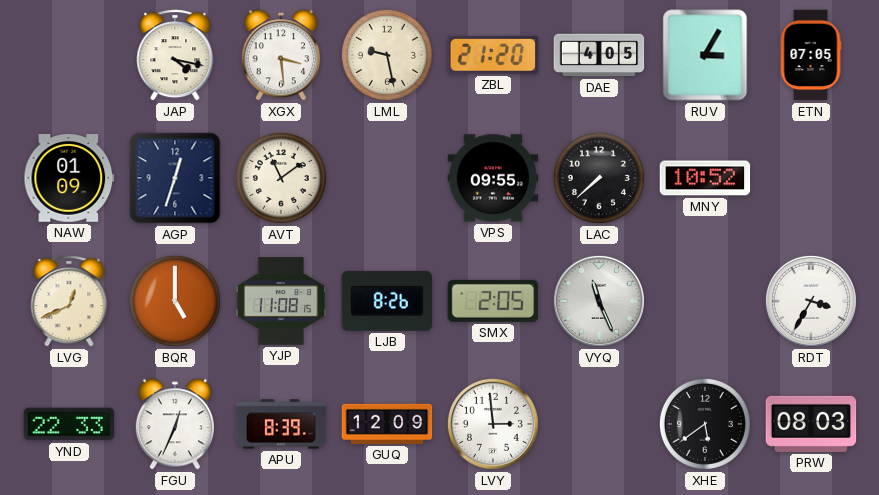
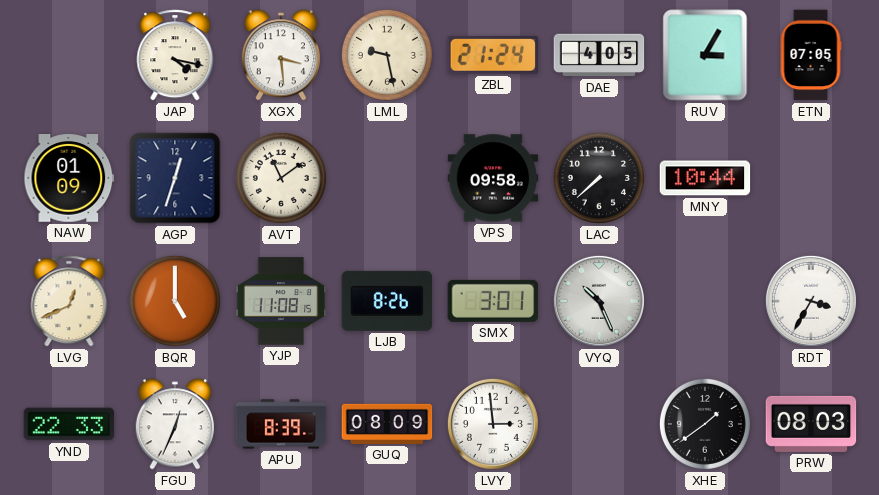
ZBL: 21:20 -> 21:24 (493, 55)
VPS: 09:55 -> 09:58 (493, 178)
MNY: 10:52 -> 10:44 (705, 178)
SMX: 2:05 -> 3:01 (493, 301)
VYQ: 11:26 -> 10:26 (599, 301)
GUQ: 12:09 -> 08:09 (387, 424)
XHE: 5:39 -> 1:39 (705, 424)
